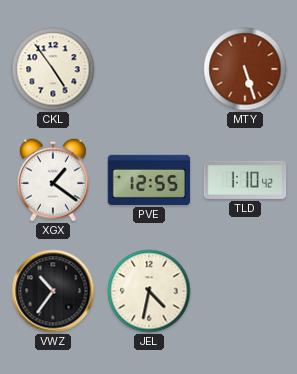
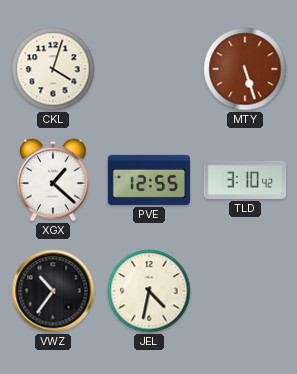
CKL: 4:54 -> 4:03 (53, 69)
XGX: 1:21 -> 1:22 (54, 180)
TLD: 1:10 -> 3:10 (245, 180)
